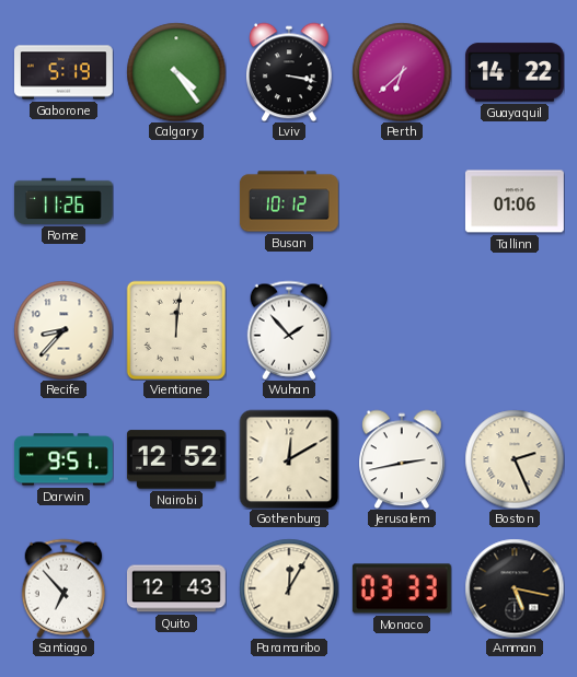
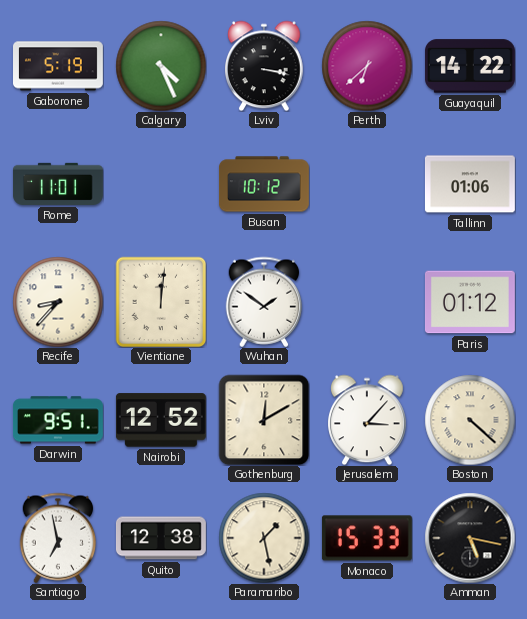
Calgary: 4:24 -> 4:26 (161, 66)
Rome: 11:26 -> 11:01 (58, 184)
Wuhan: 1:53 -> 1:51 (264, 302)
Paris: none -> 01:12 (470, 302)
Jerusalem: 2:43 -> 3:07 (368, 420)
Boston: 2:26 -> 4:22 (470, 420)
Santiago: 6:53 -> 6:58 (58, 538)
Quito: 12:43 -> 12:38 (161, 538)
Paramaribo: 12:05 -> 1:28 (264, 538)
Monaco: 03:33 -> 15:33 (367, 538)
